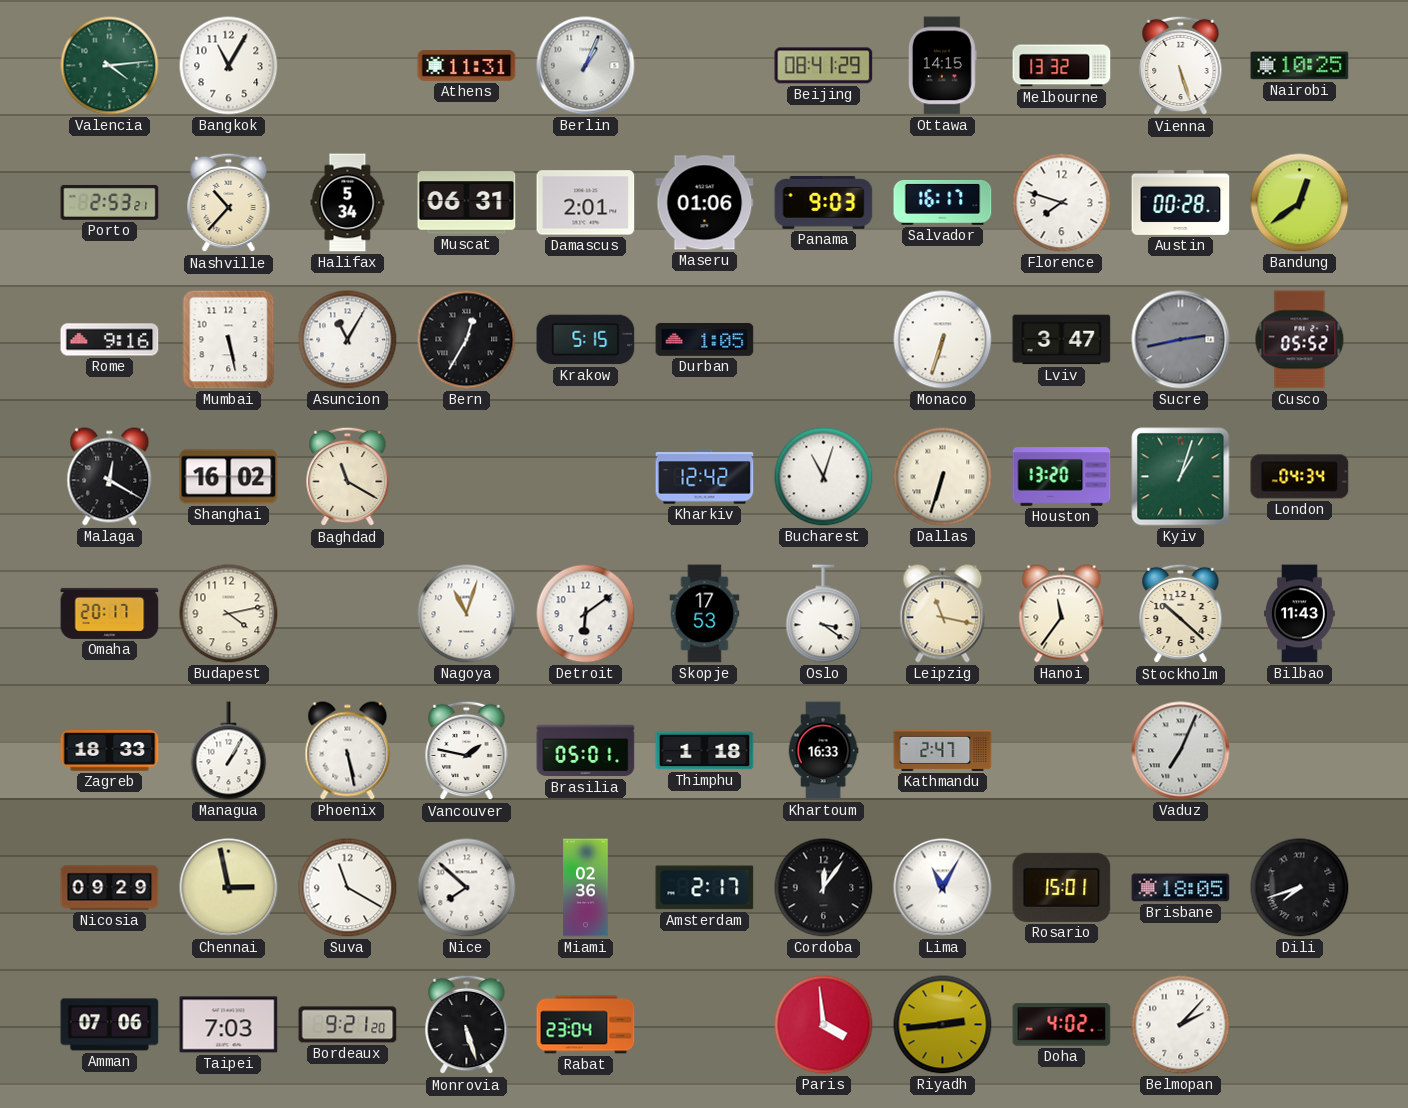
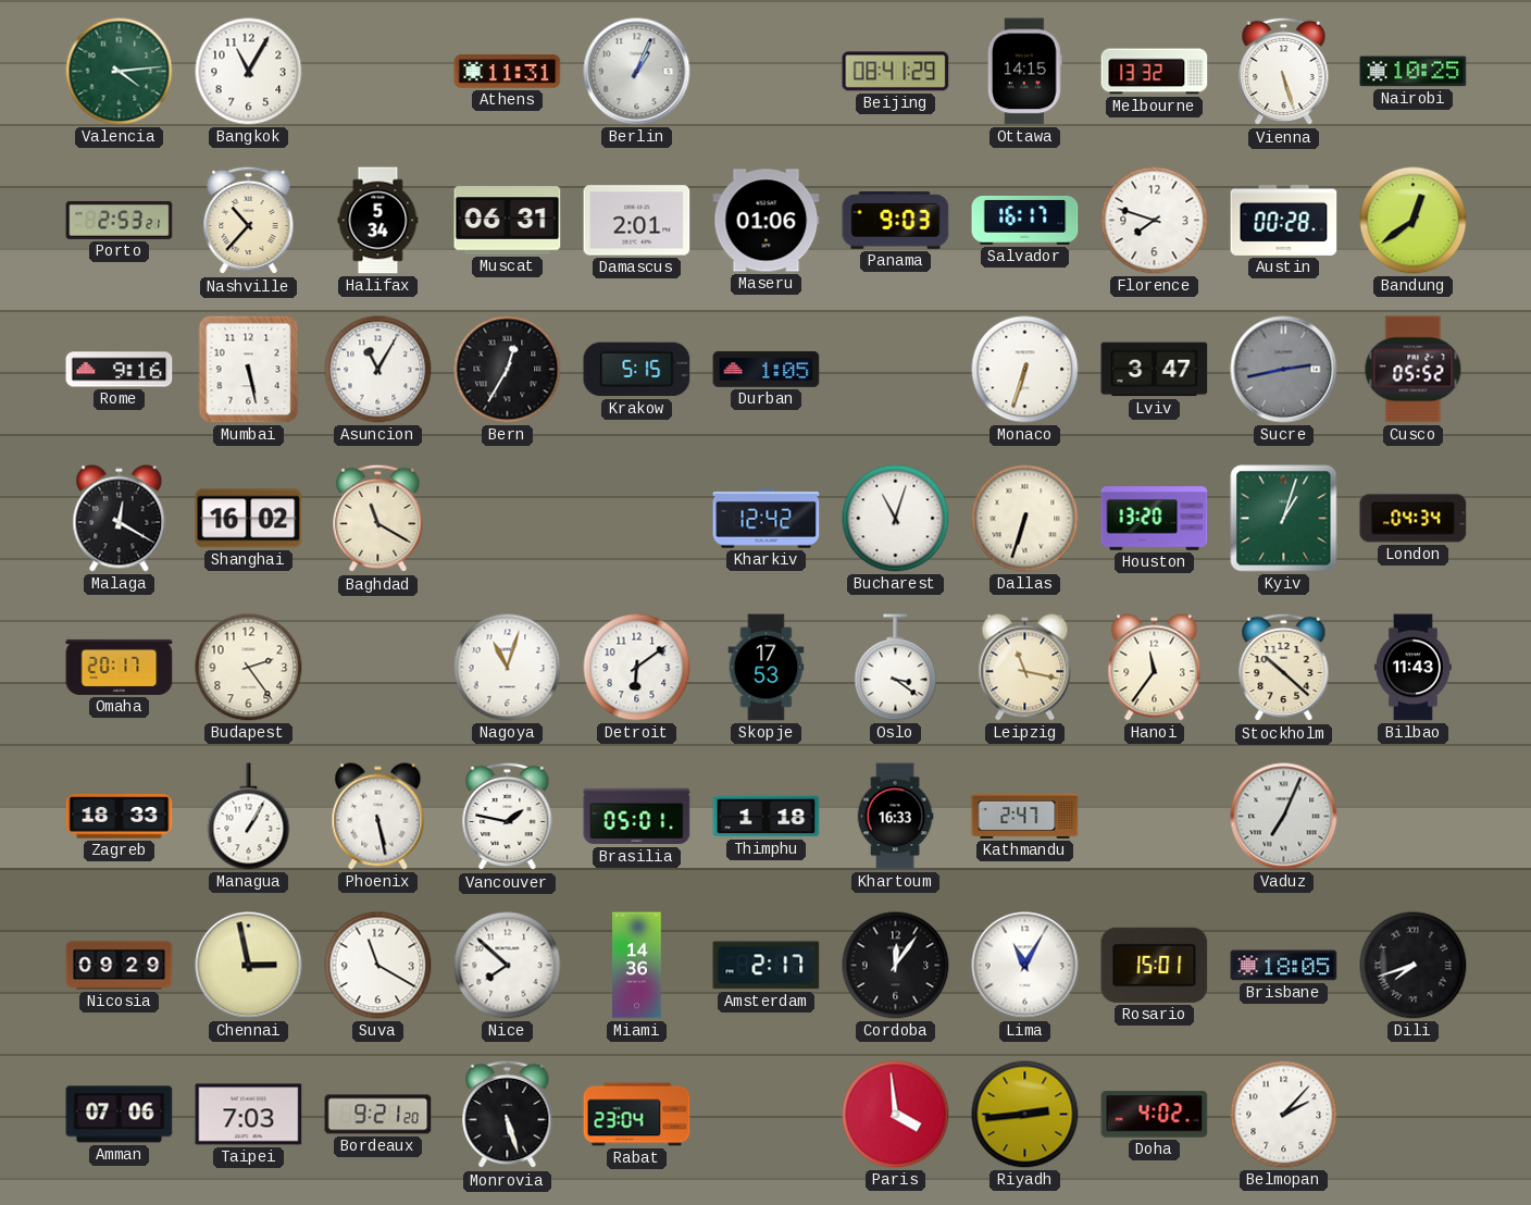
Budapest: 4:13 -> 2:24 (249, 668)
Miami: 02:36 -> 14:36 (637, 966)
